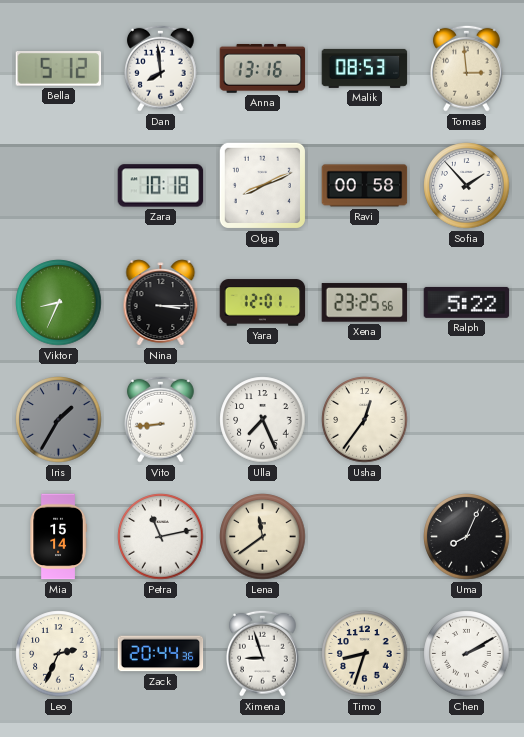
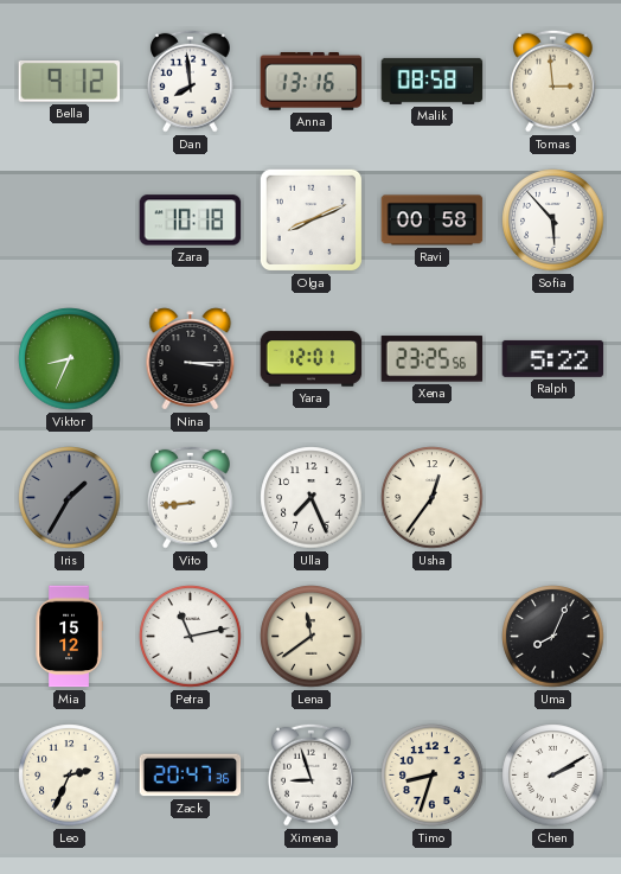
Bella: 5:12 -> 9:12 (70, 82)
Malik: 08:53 -> 08:58 (433, 81)
Sofia: 1:53 -> 5:53 (553, 221)
Mia: 15:14 -> 15:12 (69, 637)
Zack: 20:44 -> 20:47 (191, 776)
